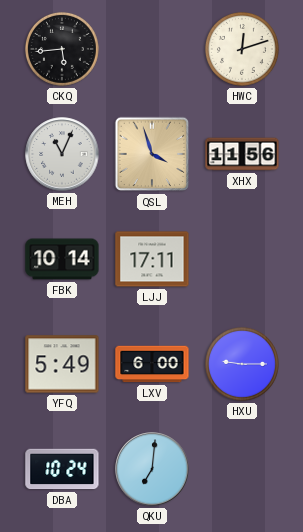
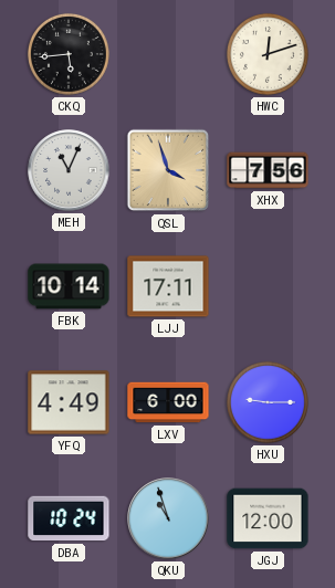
XHX: 11:56 -> 7:56 (268, 170)
YFQ: 5:49 -> 4:49 (69, 402)
QKU: 7:01 -> 10:57 (168, 518)
JGJ: none -> 12:00 (268, 518)
